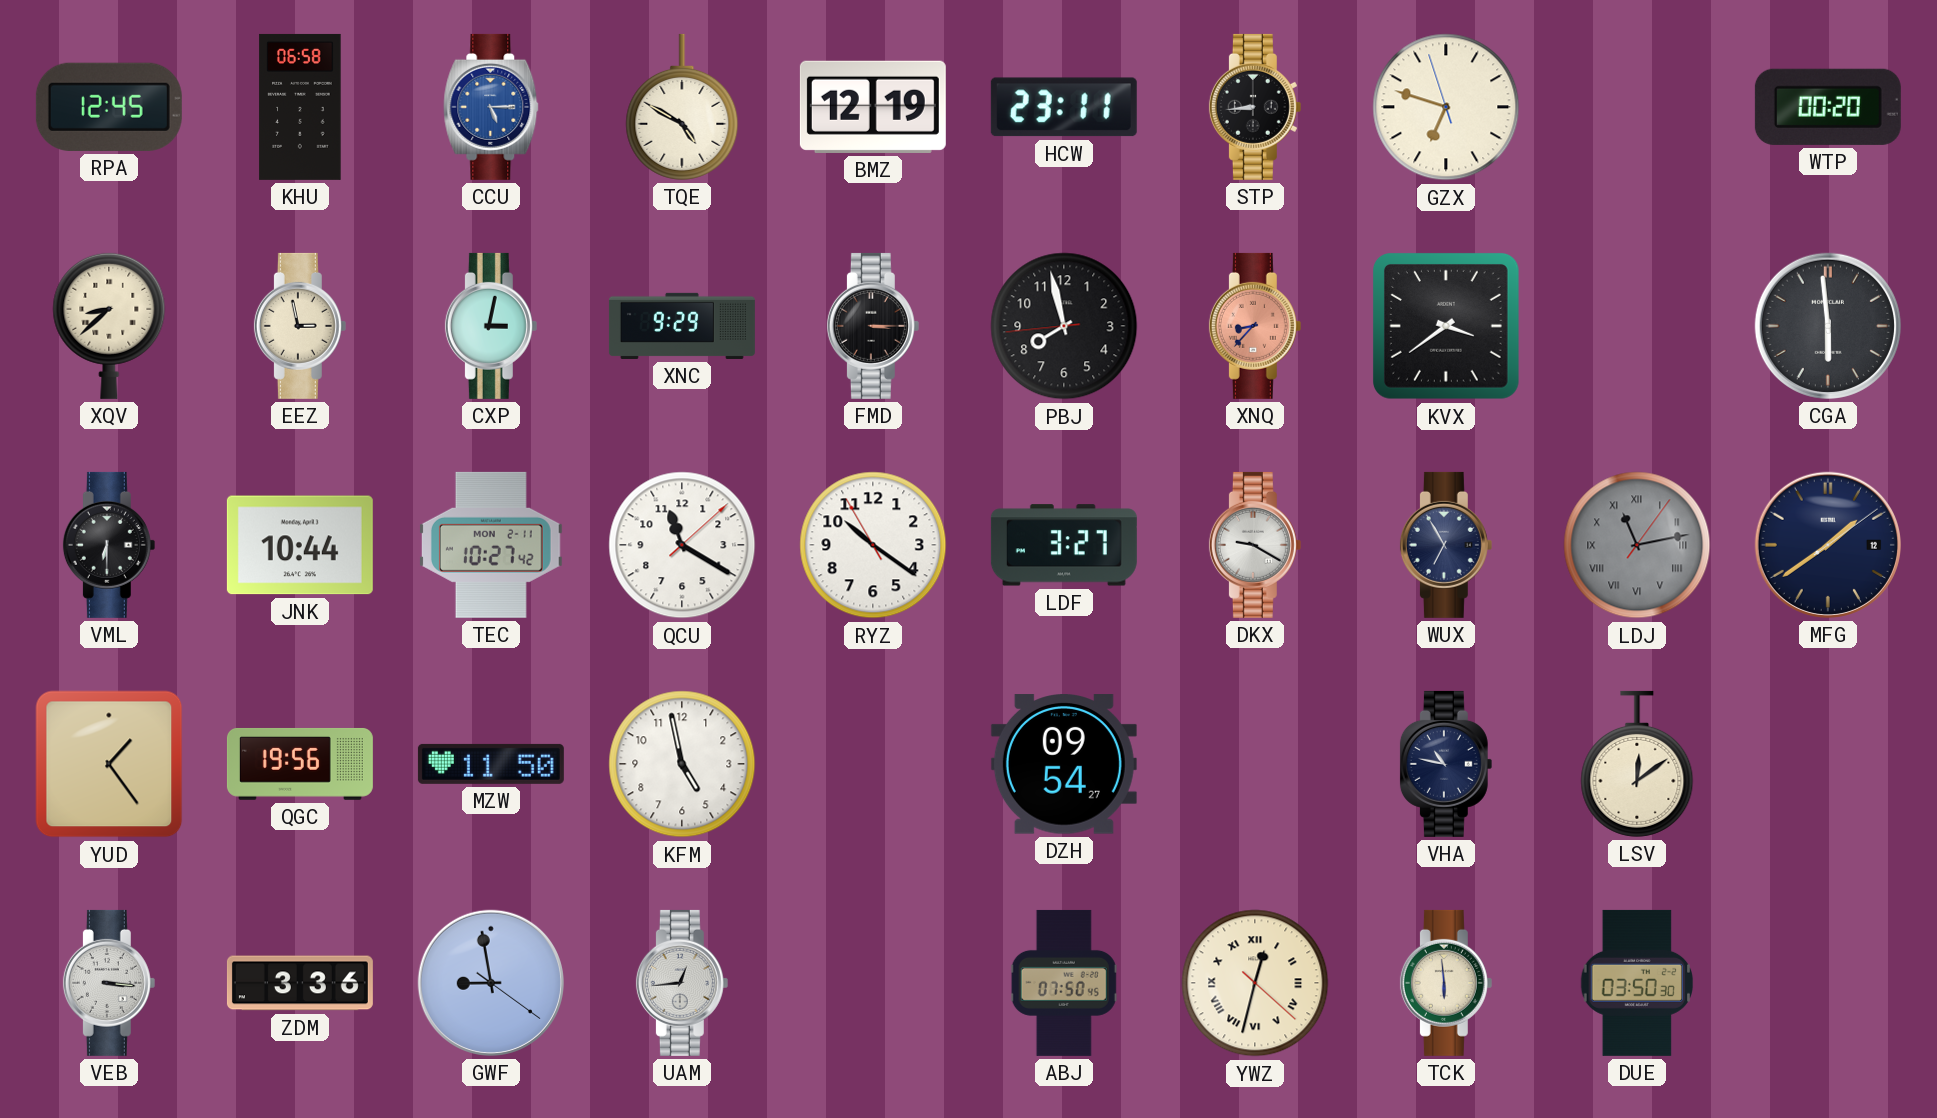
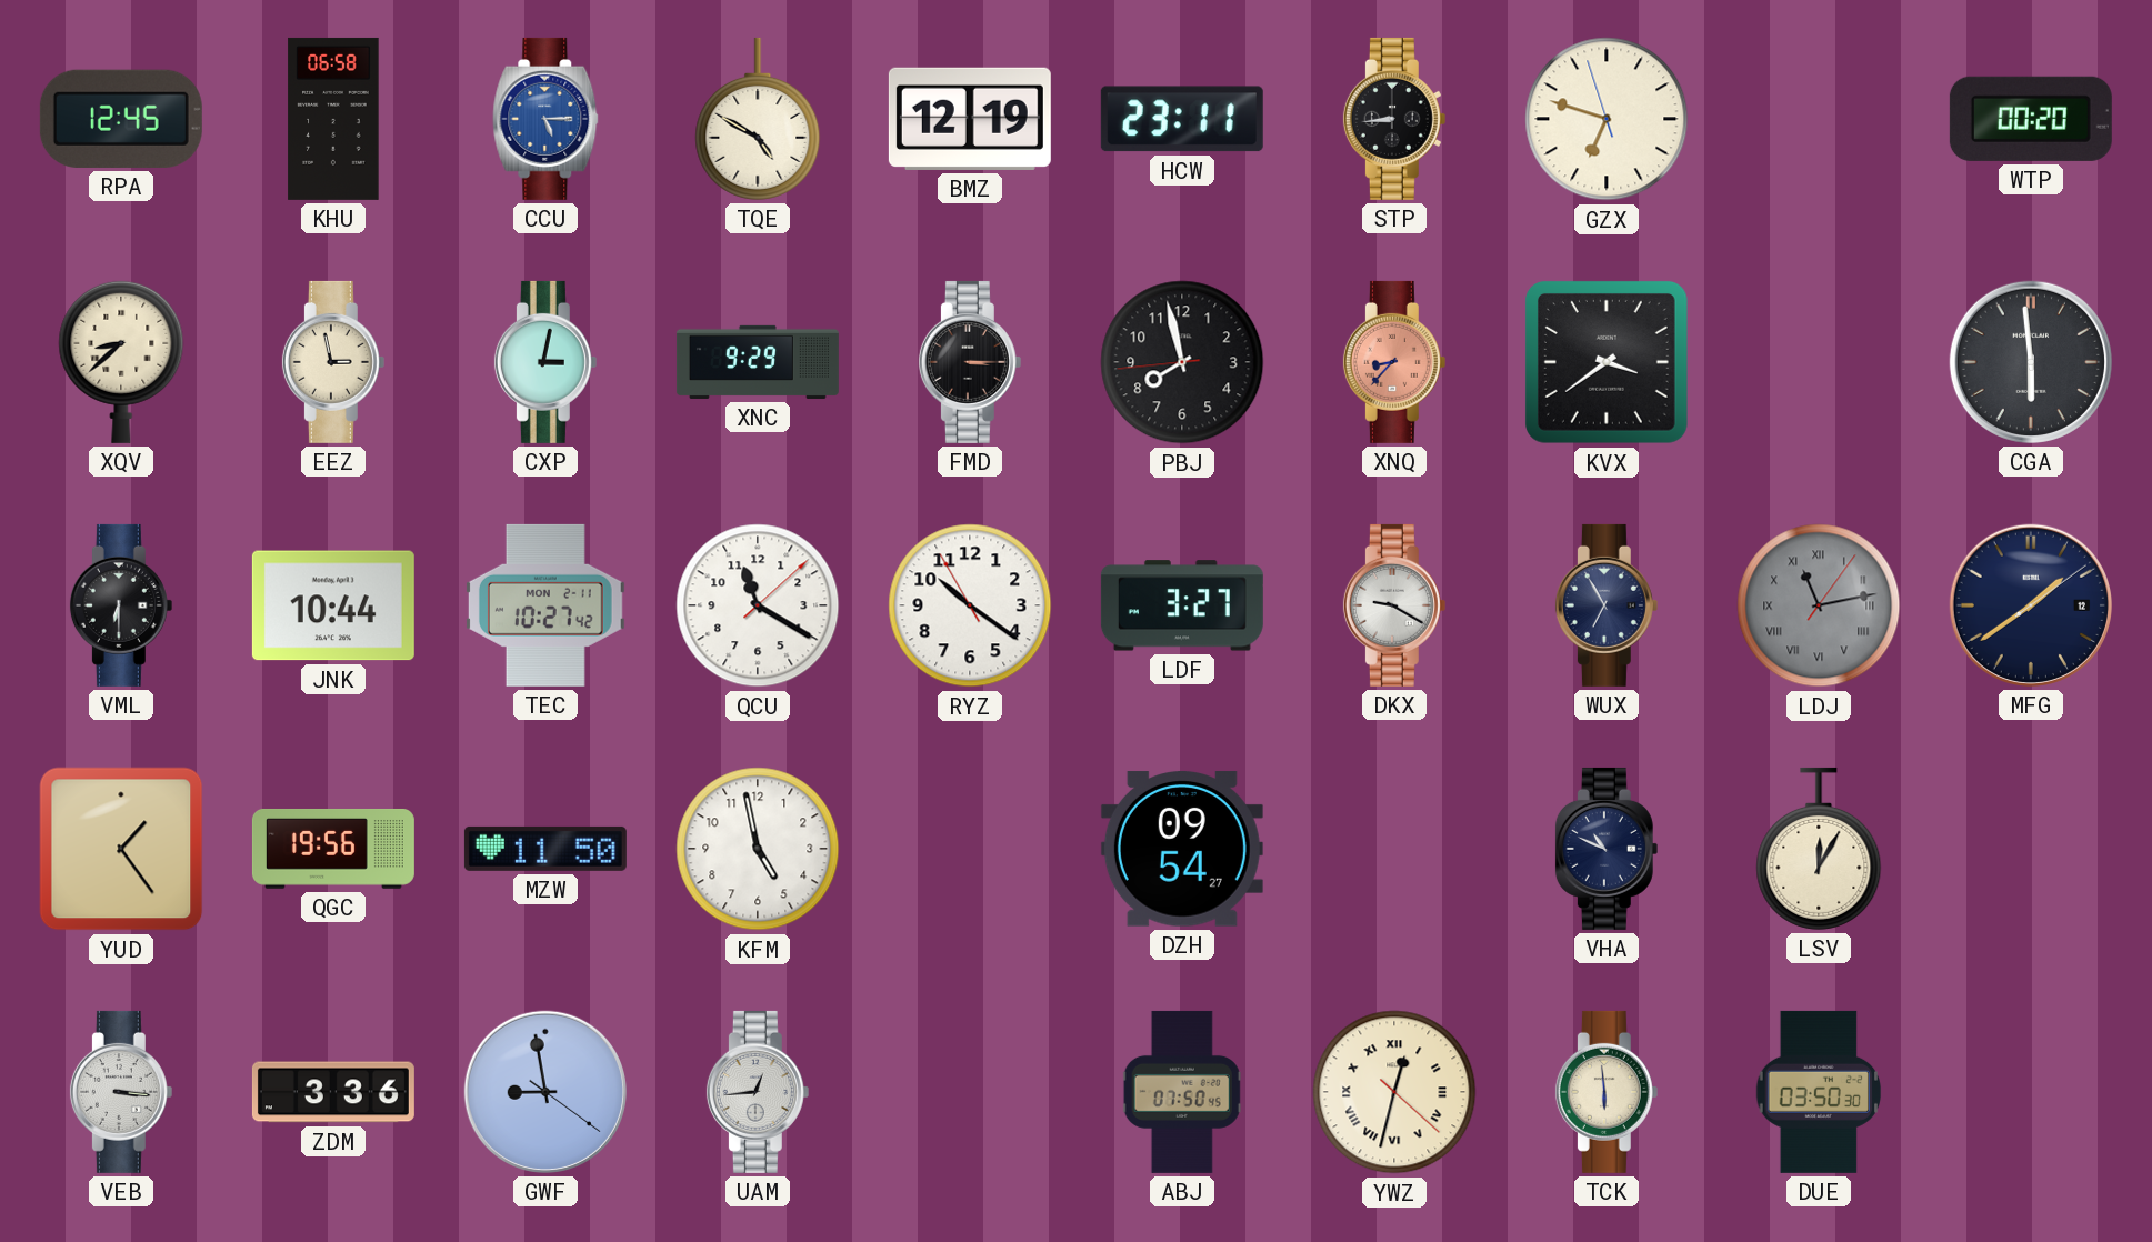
VHA: 10:47 -> 10:49 (1607, 849)
LSV: 12:09 -> 12:05 (1819, 849)
